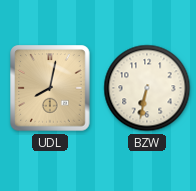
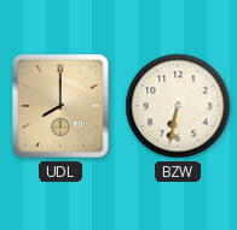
UDL: 8:02 -> 8:00 (60, 106)
